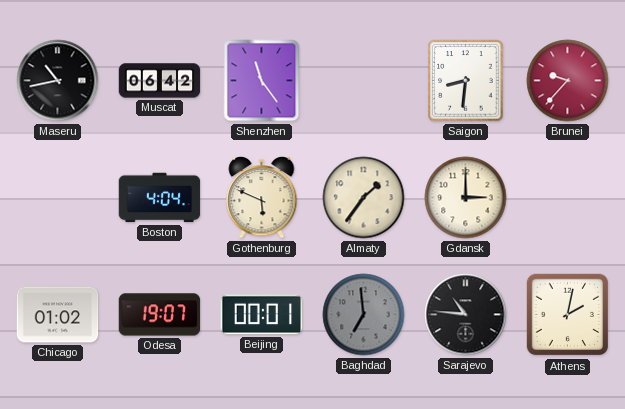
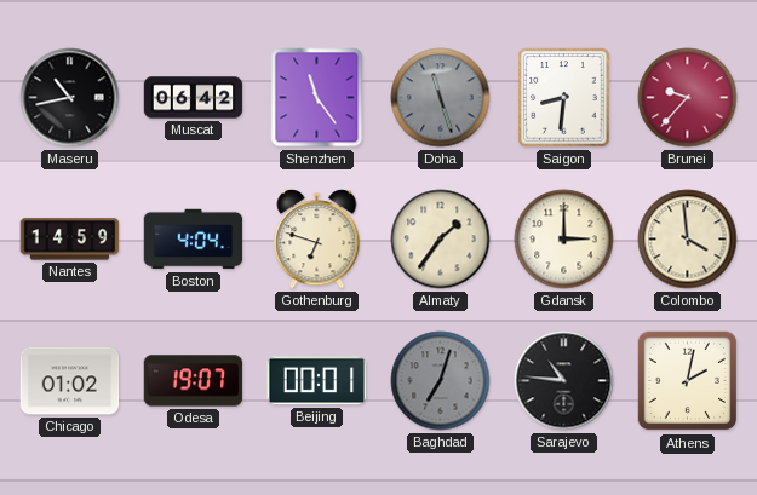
Doha: none -> 11:27 (441, 98)
Nantes: none -> 14:59 (70, 240)
Gothenburg: 5:49 -> 6:48 (317, 240)
Colombo: none -> 3:59 (688, 240)
Baghdad: 6:59 -> 7:03 (441, 381)
